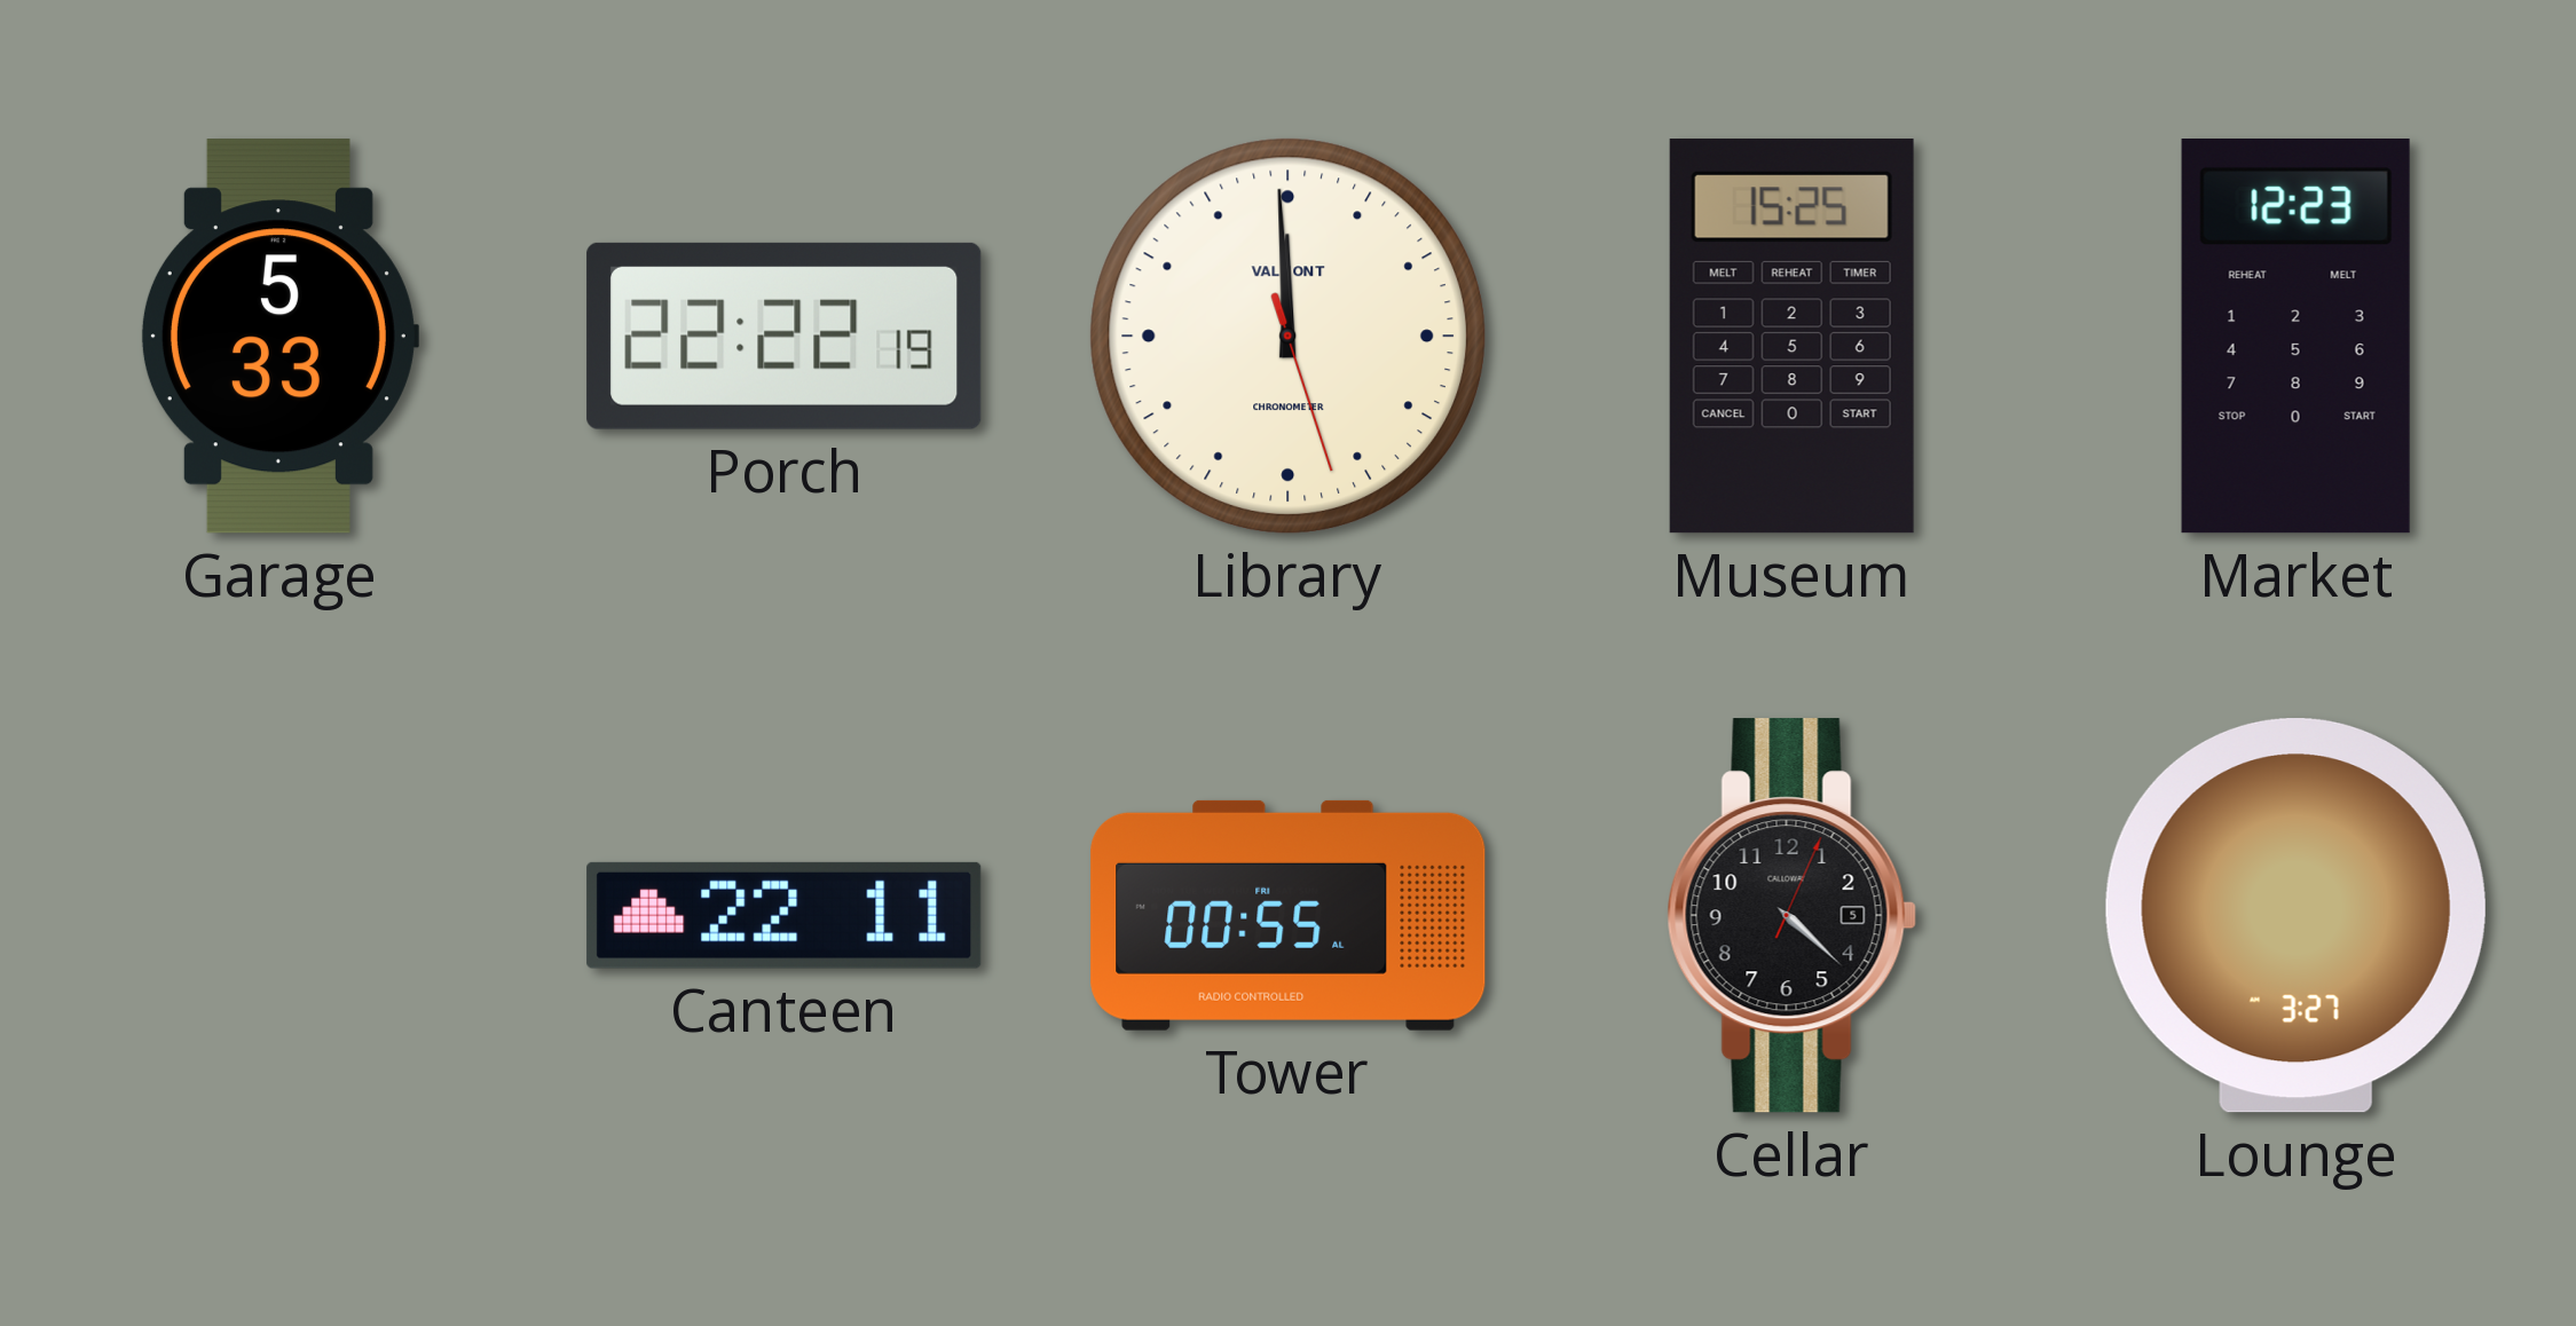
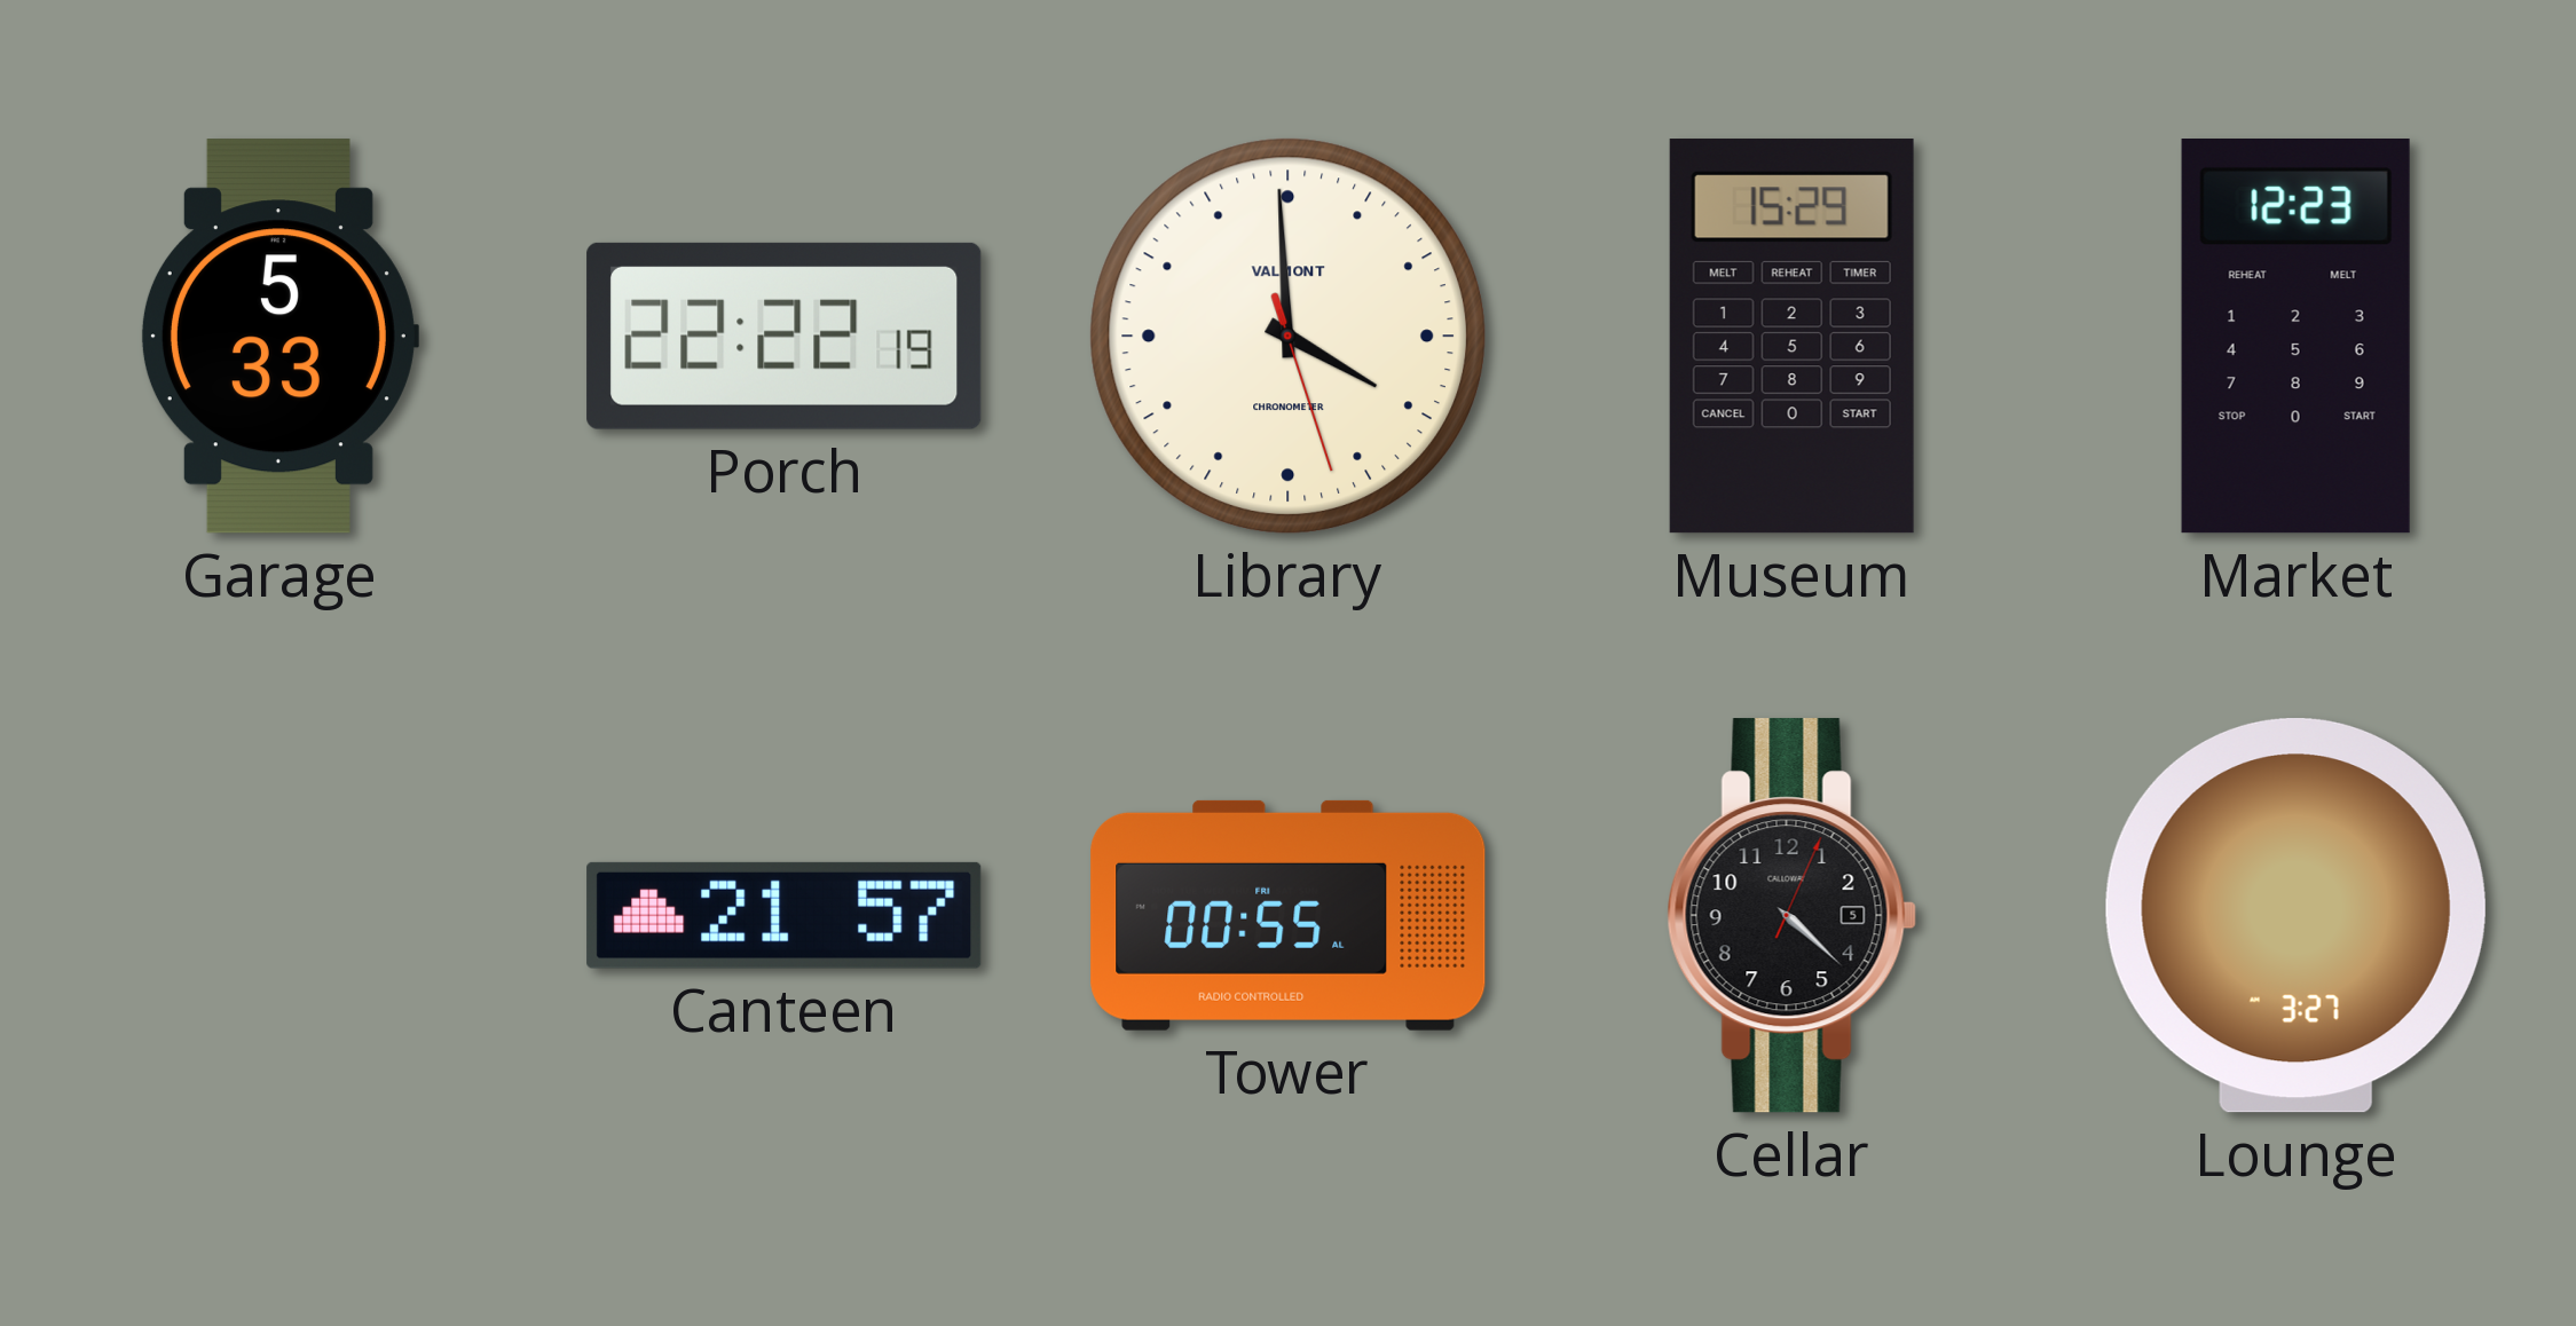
Library: 11:59 -> 3:59 (1287, 336)
Museum: 15:25 -> 15:29 (1791, 337)
Canteen: 22:11 -> 21:57 (785, 915)
